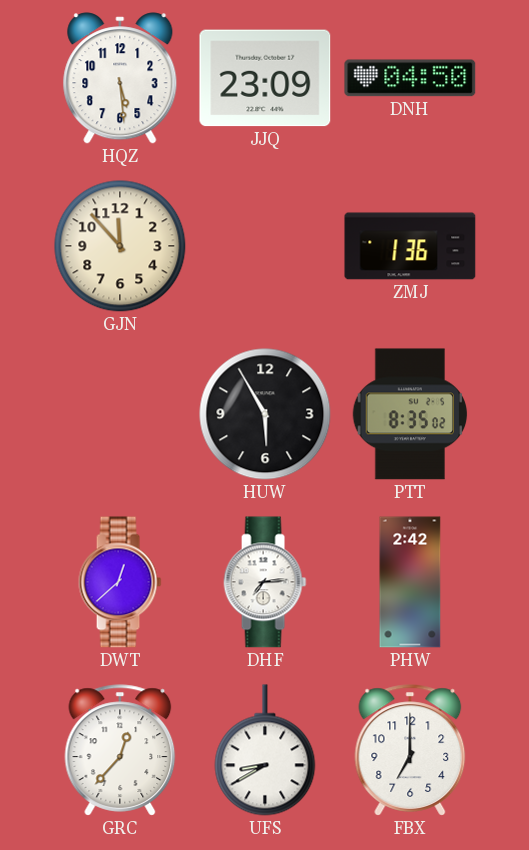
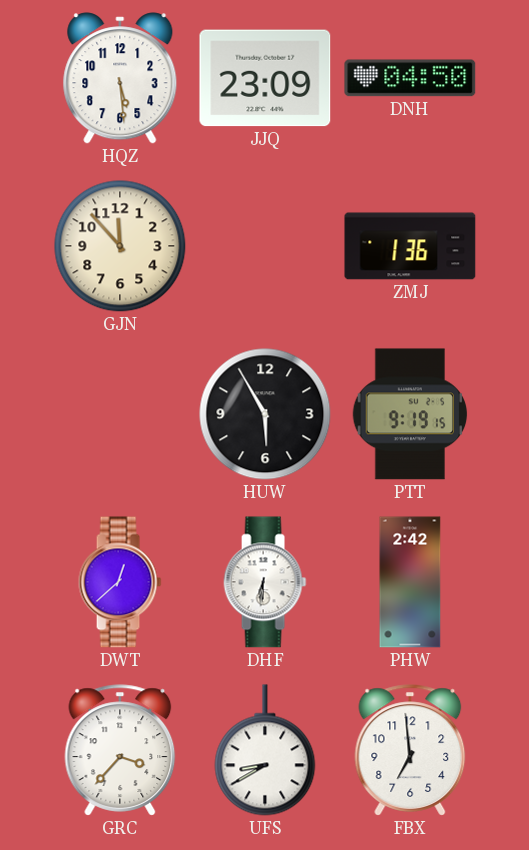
PTT: 8:35 -> 9:19 (410, 414)
DHF: 7:14 -> 6:31 (265, 582)
GRC: 12:37 -> 3:37 (120, 750)
FBX: 7:00 -> 6:59 (410, 750)
